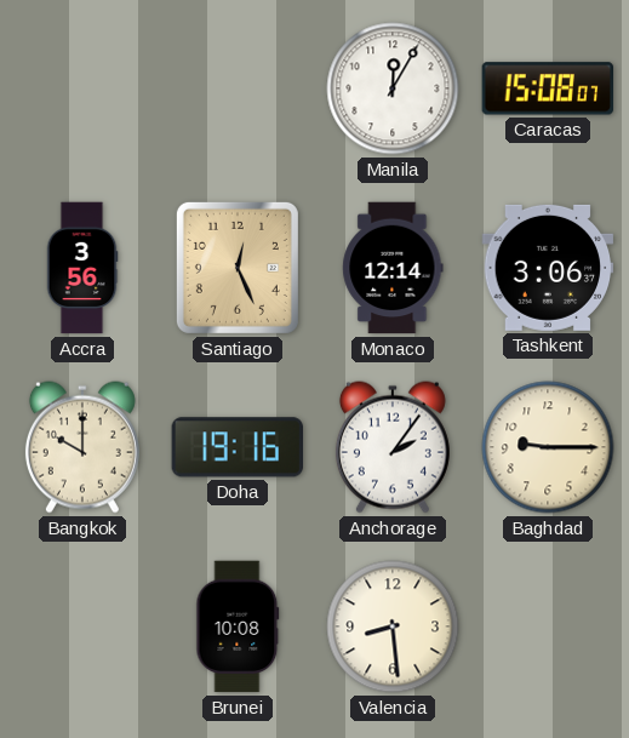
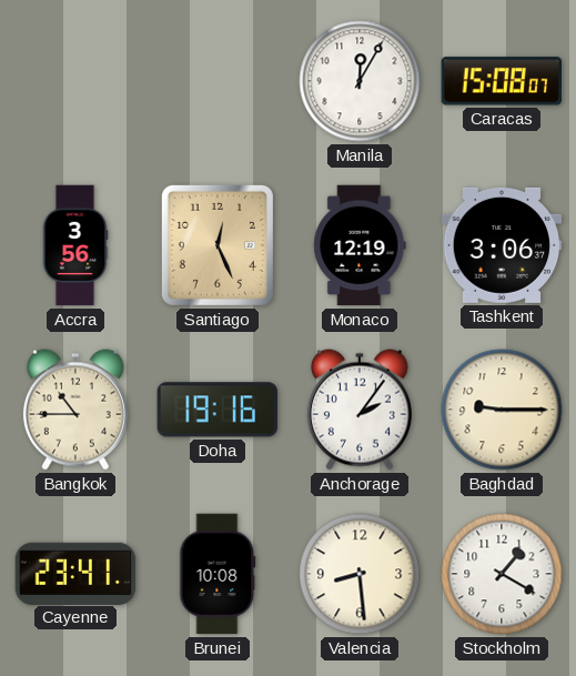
Monaco: 12:14 -> 12:19 (360, 245)
Bangkok: 10:00 -> 10:45 (75, 410)
Cayenne: none -> 23:41 (75, 573)
Stockholm: none -> 1:20 (502, 574)
